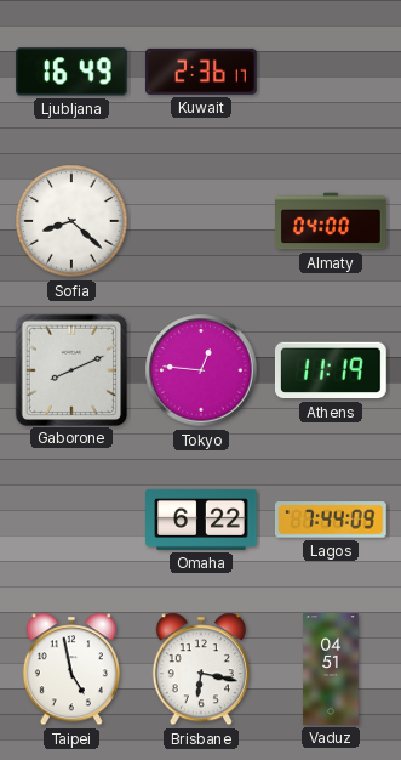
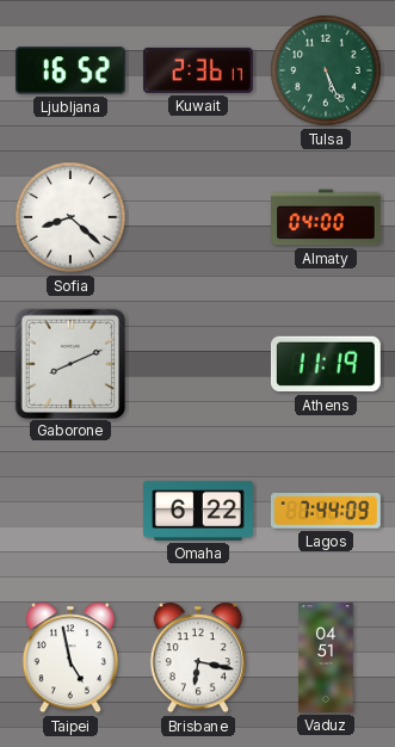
Ljubljana: 16:49 -> 16:52 (70, 70)
Tulsa: none -> 5:26 (326, 70)
Tokyo: 12:46 -> none (201, 370)
